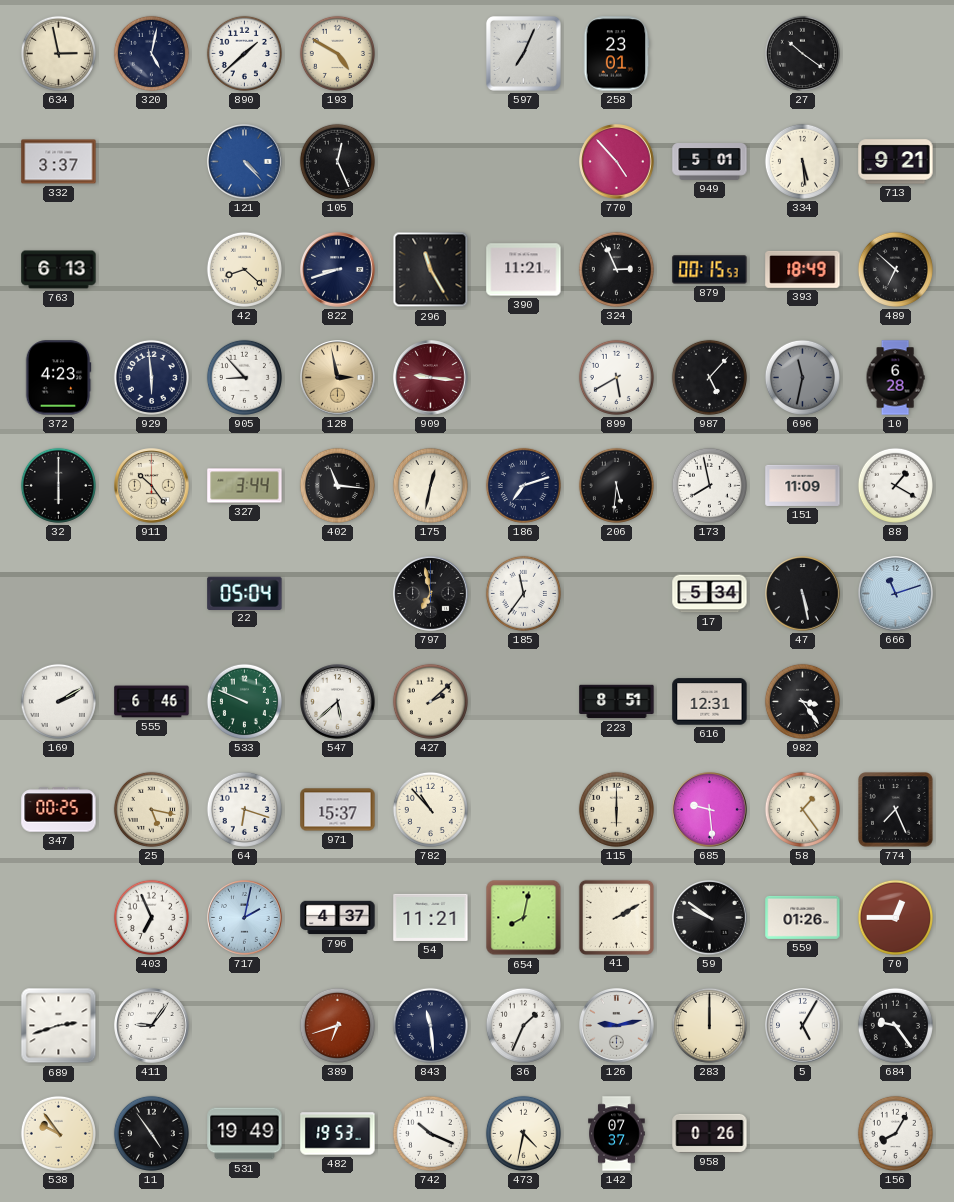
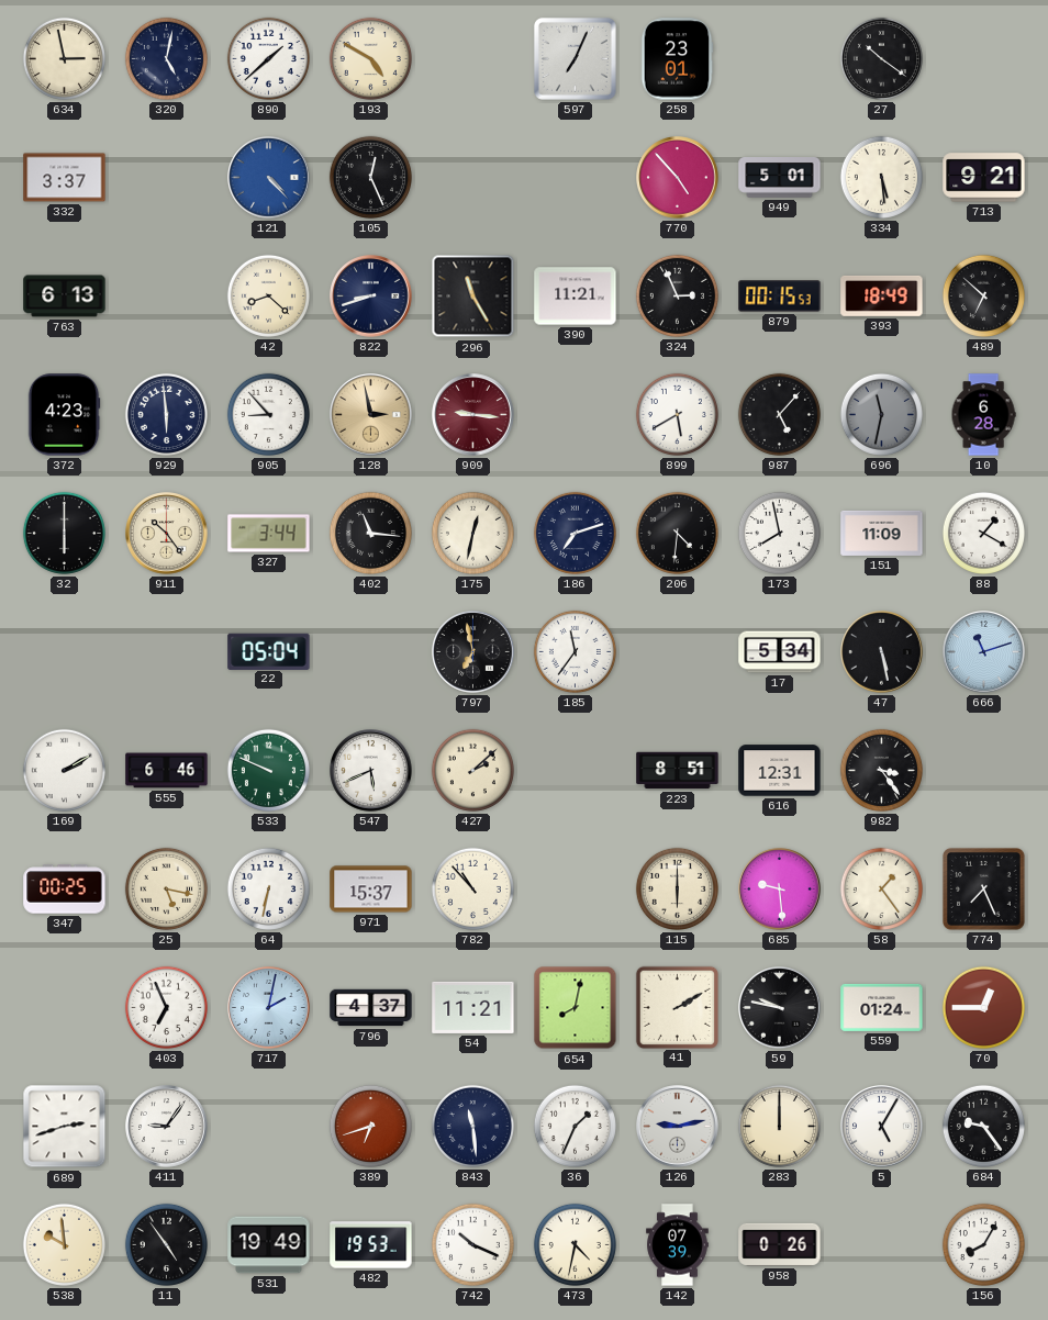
206: 5:31 -> 4:31 (677, 533)
547: 5:38 -> 5:41 (371, 771)
64: 6:18 -> 6:32 (268, 888)
59: 9:51 -> 9:47 (780, 1008)
559: 01:26 -> 01:24 (882, 1007)
538: 9:54 -> 9:59 (64, 1244)
142: 07:37 -> 07:39 (678, 1245)
